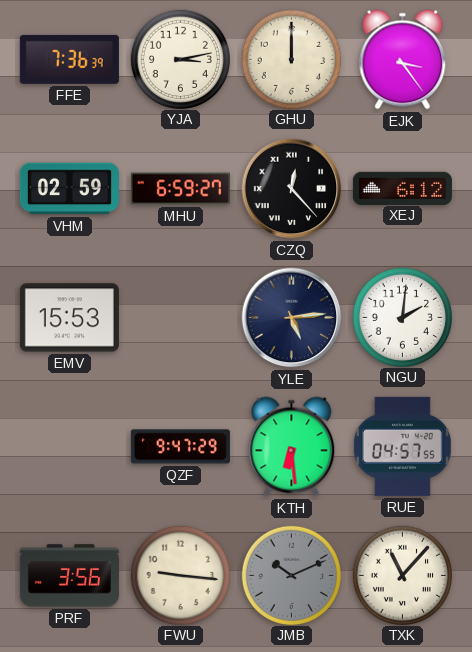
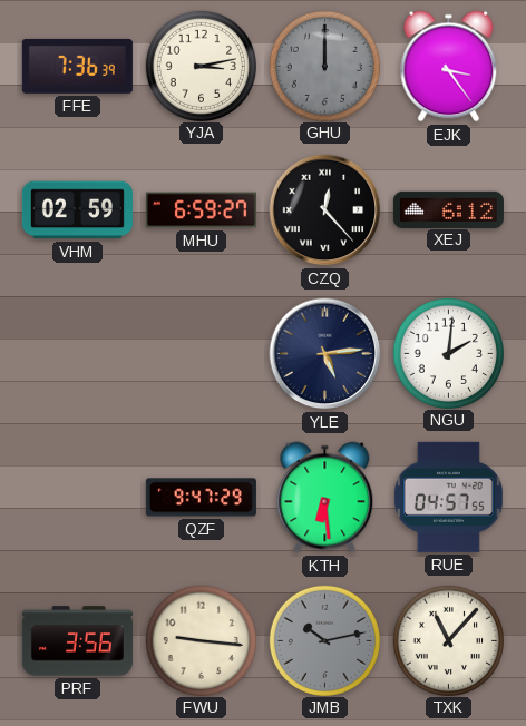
GHU dial: cream -> grey (324, 66)
EMV: 15:53 -> none (69, 318)
JMB: 10:11 -> 10:13 (324, 640)
